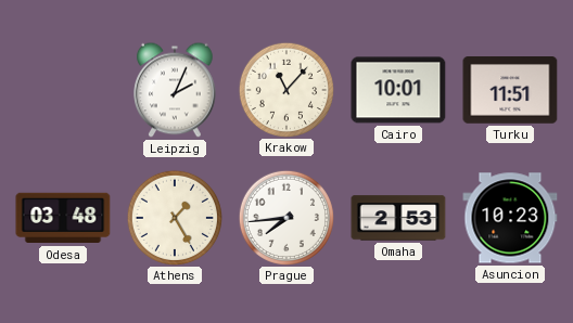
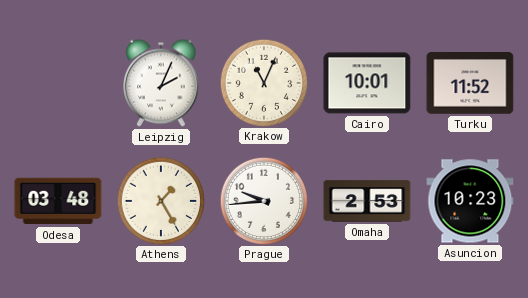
Krakow: 11:07 -> 11:04 (263, 82)
Turku: 11:51 -> 11:52 (470, 83)
Prague: 7:44 -> 9:44 (263, 200)
